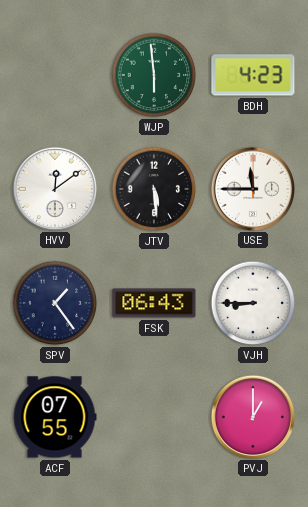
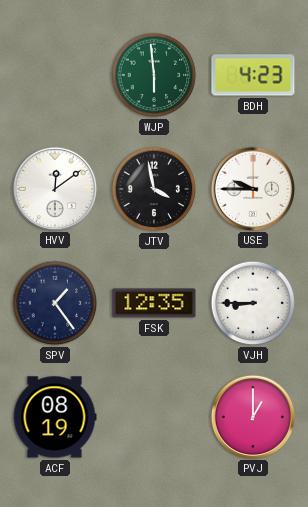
JTV: 5:29 -> 3:58 (154, 189)
USE: 11:45 -> 9:45 (252, 188)
FSK: 06:43 -> 12:35 (154, 303)
ACF: 07:55 -> 08:19 (55, 417)
